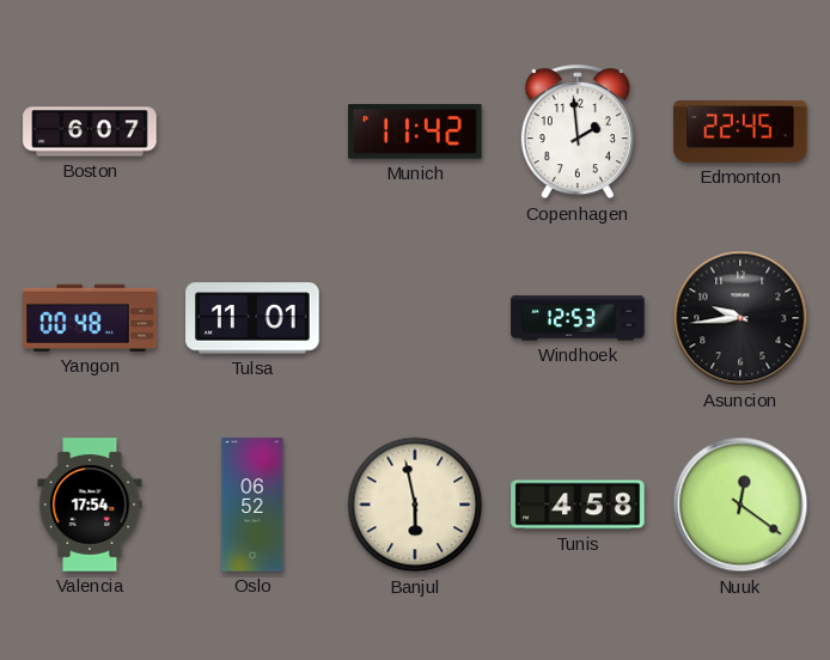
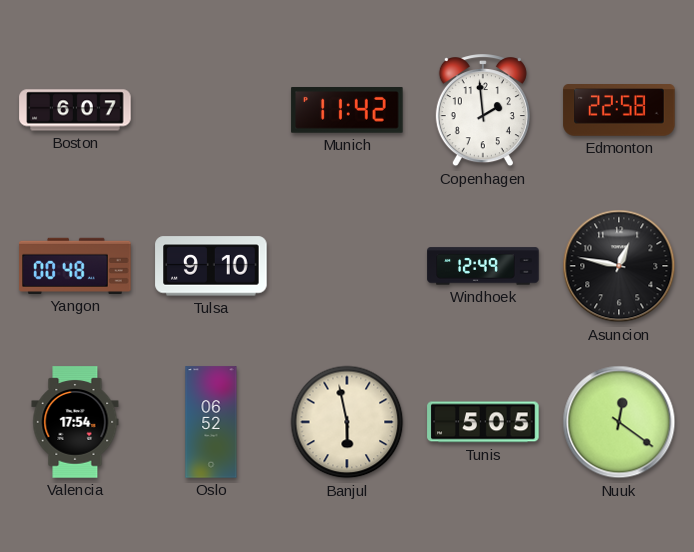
Edmonton: 22:45 -> 22:58 (619, 111)
Tulsa: 11:01 -> 9:10 (211, 266)
Windhoek: 12:53 -> 12:49 (483, 266)
Asuncion: 9:44 -> 12:47 (619, 266)
Tunis: 4:58 -> 5:05 (483, 422)
